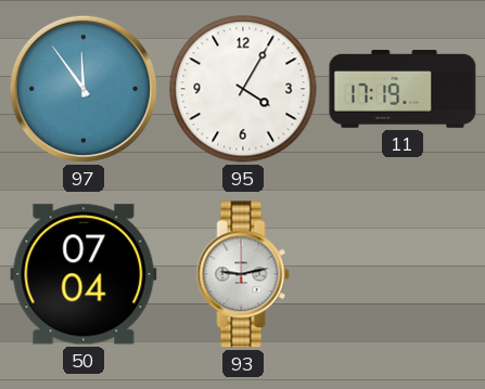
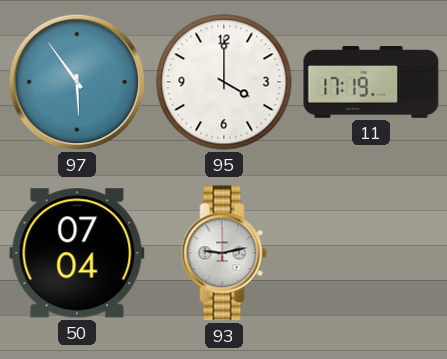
97: 11:54 -> 5:54 (77, 82)
95: 4:05 -> 4:00 (224, 82)
